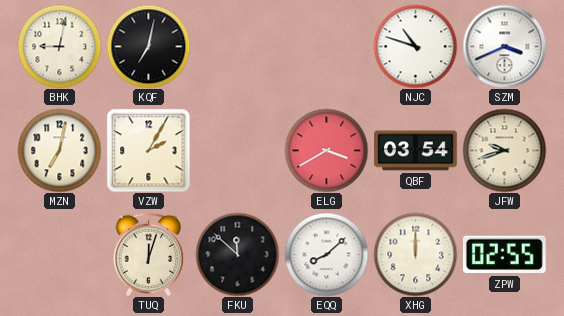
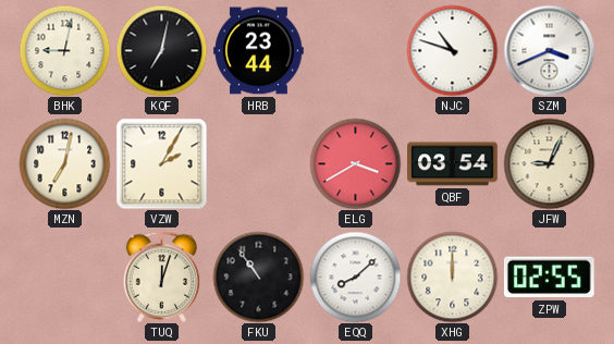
HRB: none -> 23:44 (259, 51)
JFW: 9:42 -> 9:04 (549, 163)
FKU: 11:52 -> 10:54 (258, 277)
